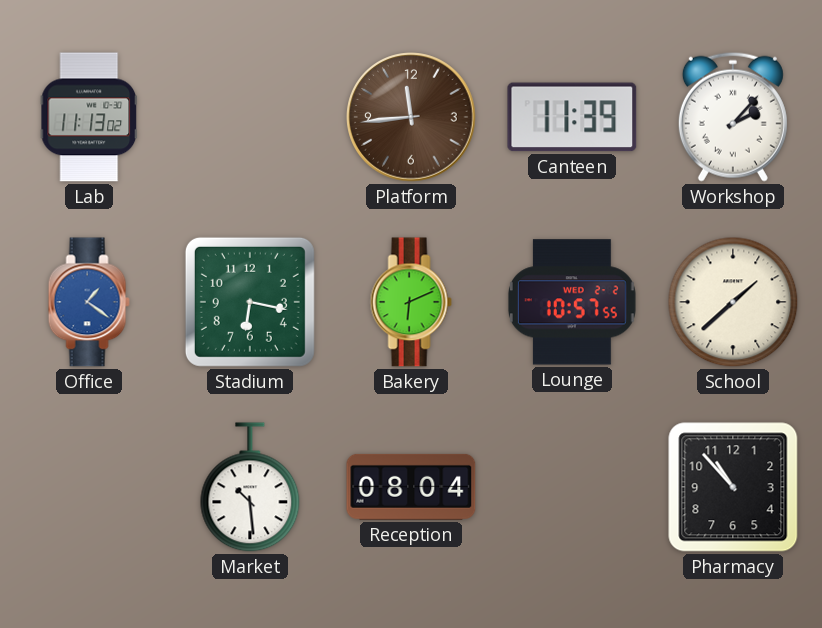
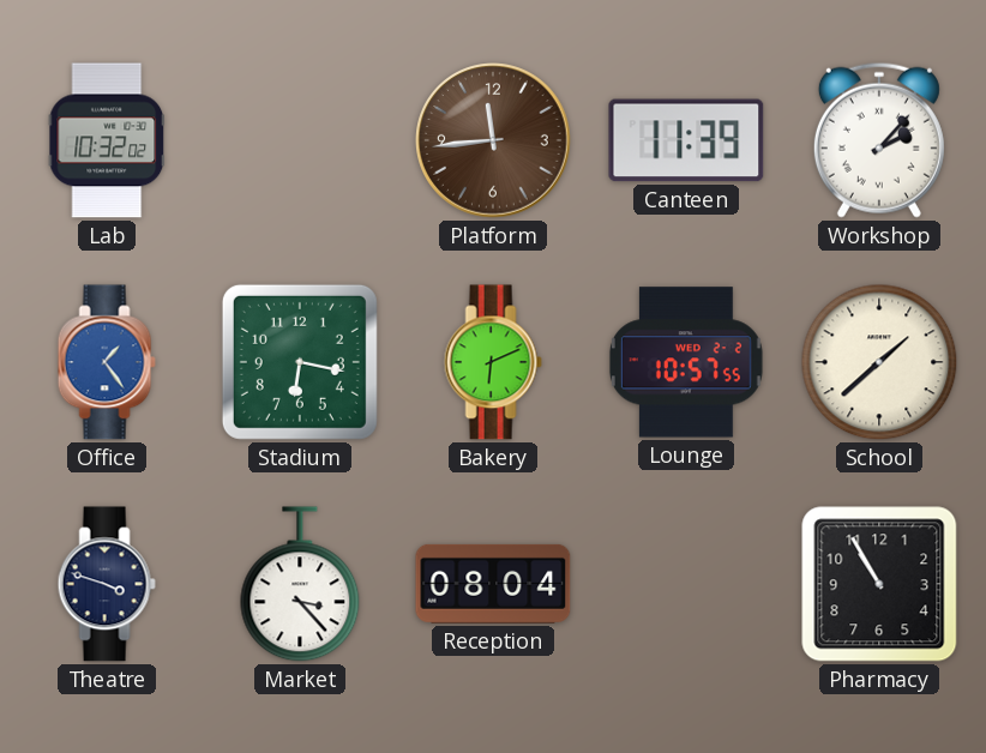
Lab: 11:13 -> 10:32 (107, 140)
Office: 1:21 -> 1:24 (107, 362)
Theatre: none -> 3:48 (107, 584)
Market: 10:29 -> 3:23 (300, 584)
Pharmacy: 10:53 -> 10:55 (879, 584)
